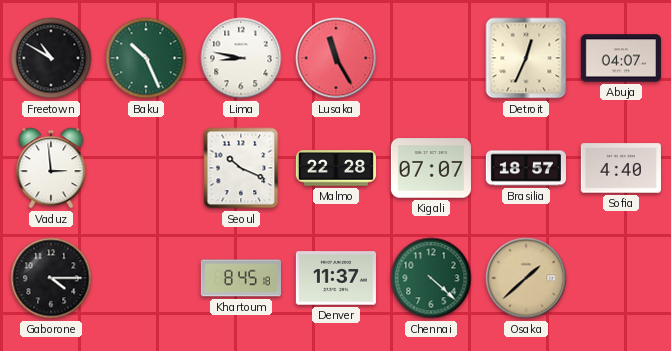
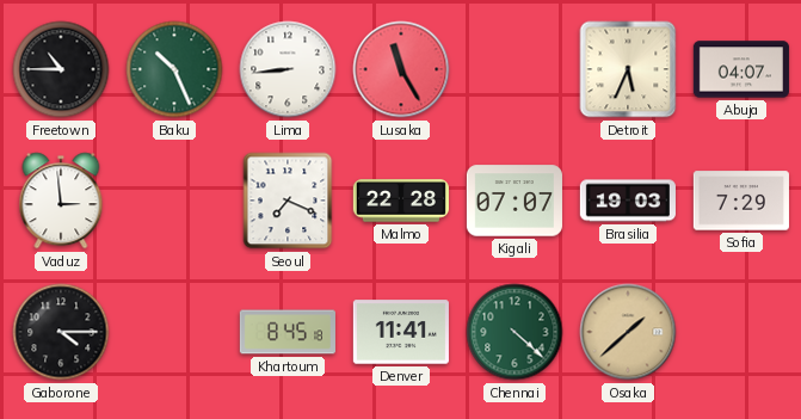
Freetown: 10:50 -> 10:45 (61, 69)
Lima: 8:47 -> 8:44 (288, 69)
Detroit: 12:34 -> 5:34 (628, 69)
Seoul: 10:19 -> 7:19 (288, 201)
Brasilia: 18:57 -> 19:03 (628, 201)
Sofia: 4:40 -> 7:29 (741, 201)
Denver: 11:37 -> 11:41 (401, 332)
